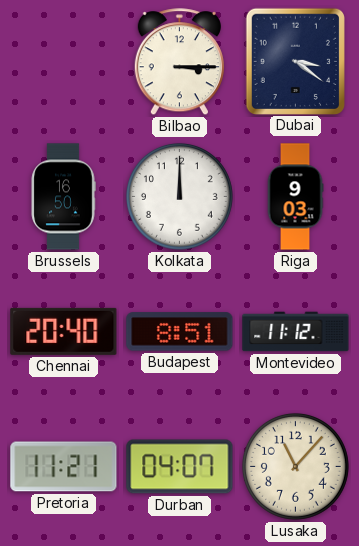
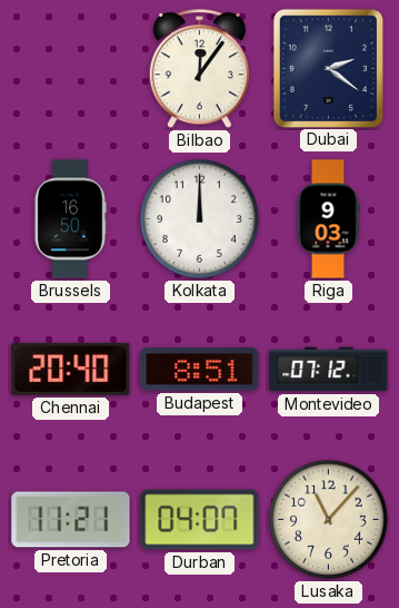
Bilbao: 3:15 -> 12:06 (199, 69)
Dubai: 3:21 -> 2:21 (328, 68)
Montevideo: 11:12 -> 07:12 (329, 370)
